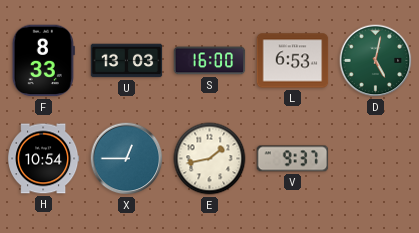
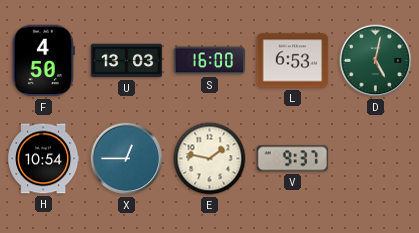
F: 8:33 -> 4:50 (43, 61)
E: 1:43 -> 1:47 (210, 159)
